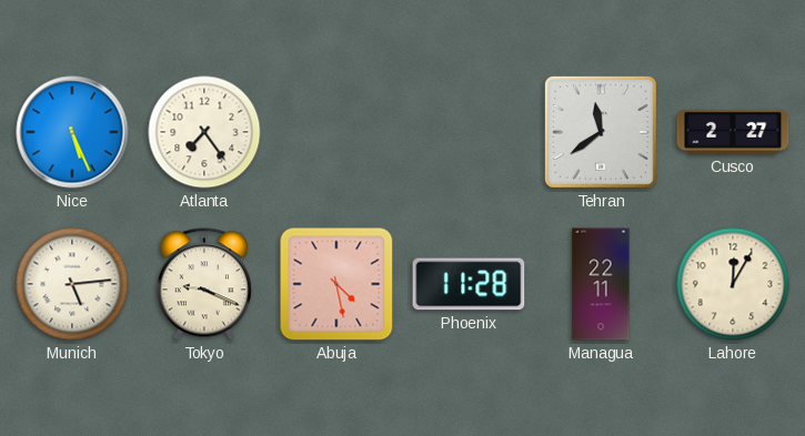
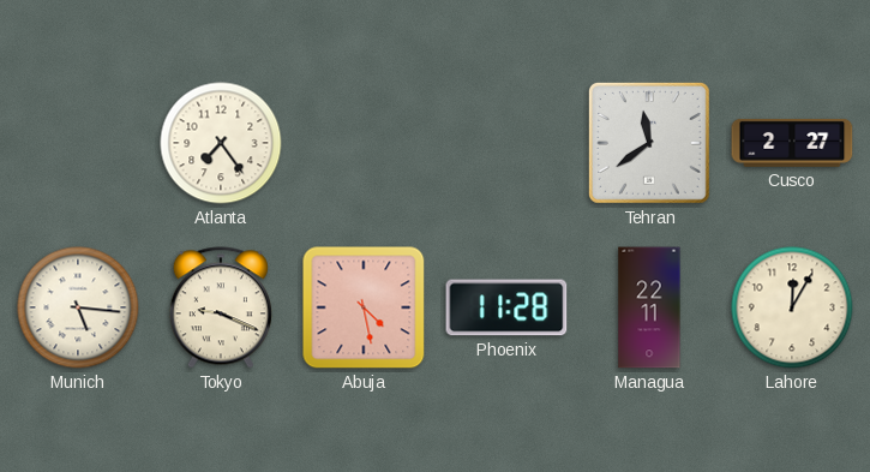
Nice: 5:26 -> none (72, 132)
Munich: 5:14 -> 5:16 (78, 307)
